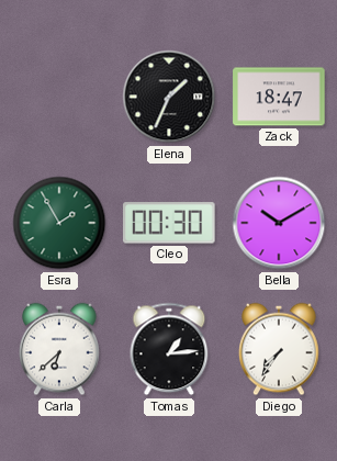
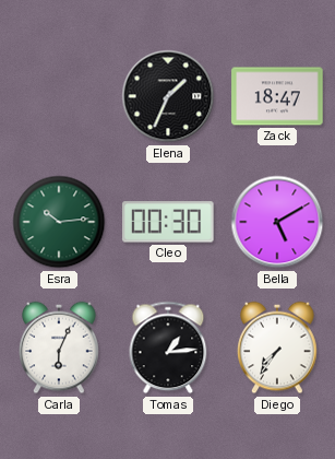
Esra: 1:55 -> 10:14 (59, 222)
Bella: 10:10 -> 5:10 (277, 222)
Carla: 6:38 -> 6:04 (59, 348)
